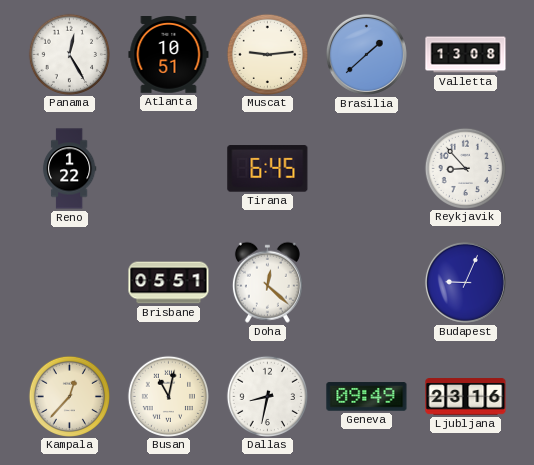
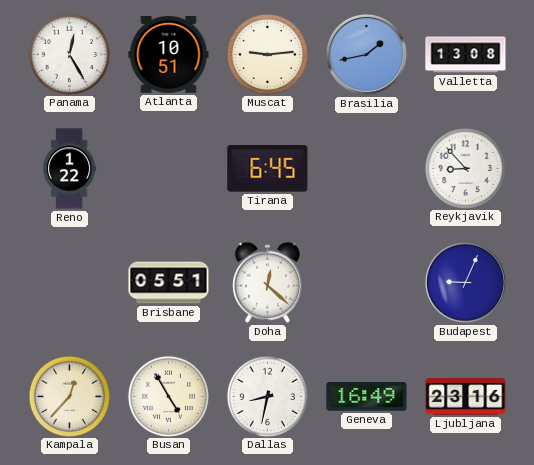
Brasilia: 1:38 -> 1:43 (366, 54)
Busan: 11:02 -> 4:55 (168, 396)
Geneva: 09:49 -> 16:49 (367, 397)
